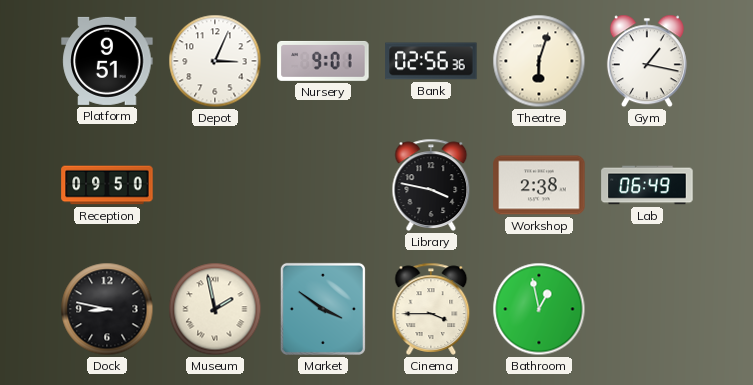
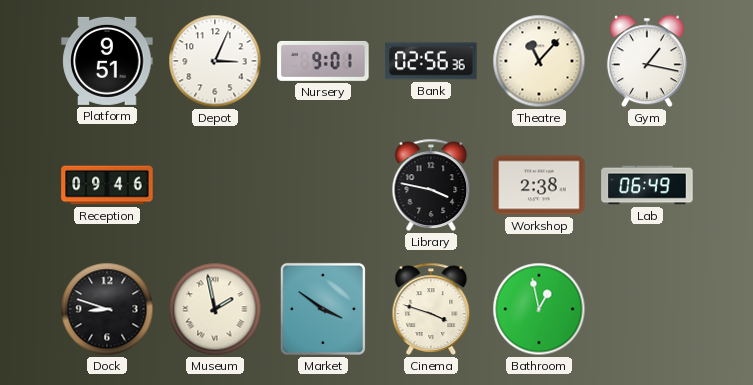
Theatre: 6:03 -> 11:07 (539, 61)
Reception: 09:50 -> 09:46 (107, 185)
Dock: 8:47 -> 8:48 (107, 309)
Cinema: 3:45 -> 3:48 (431, 309)
